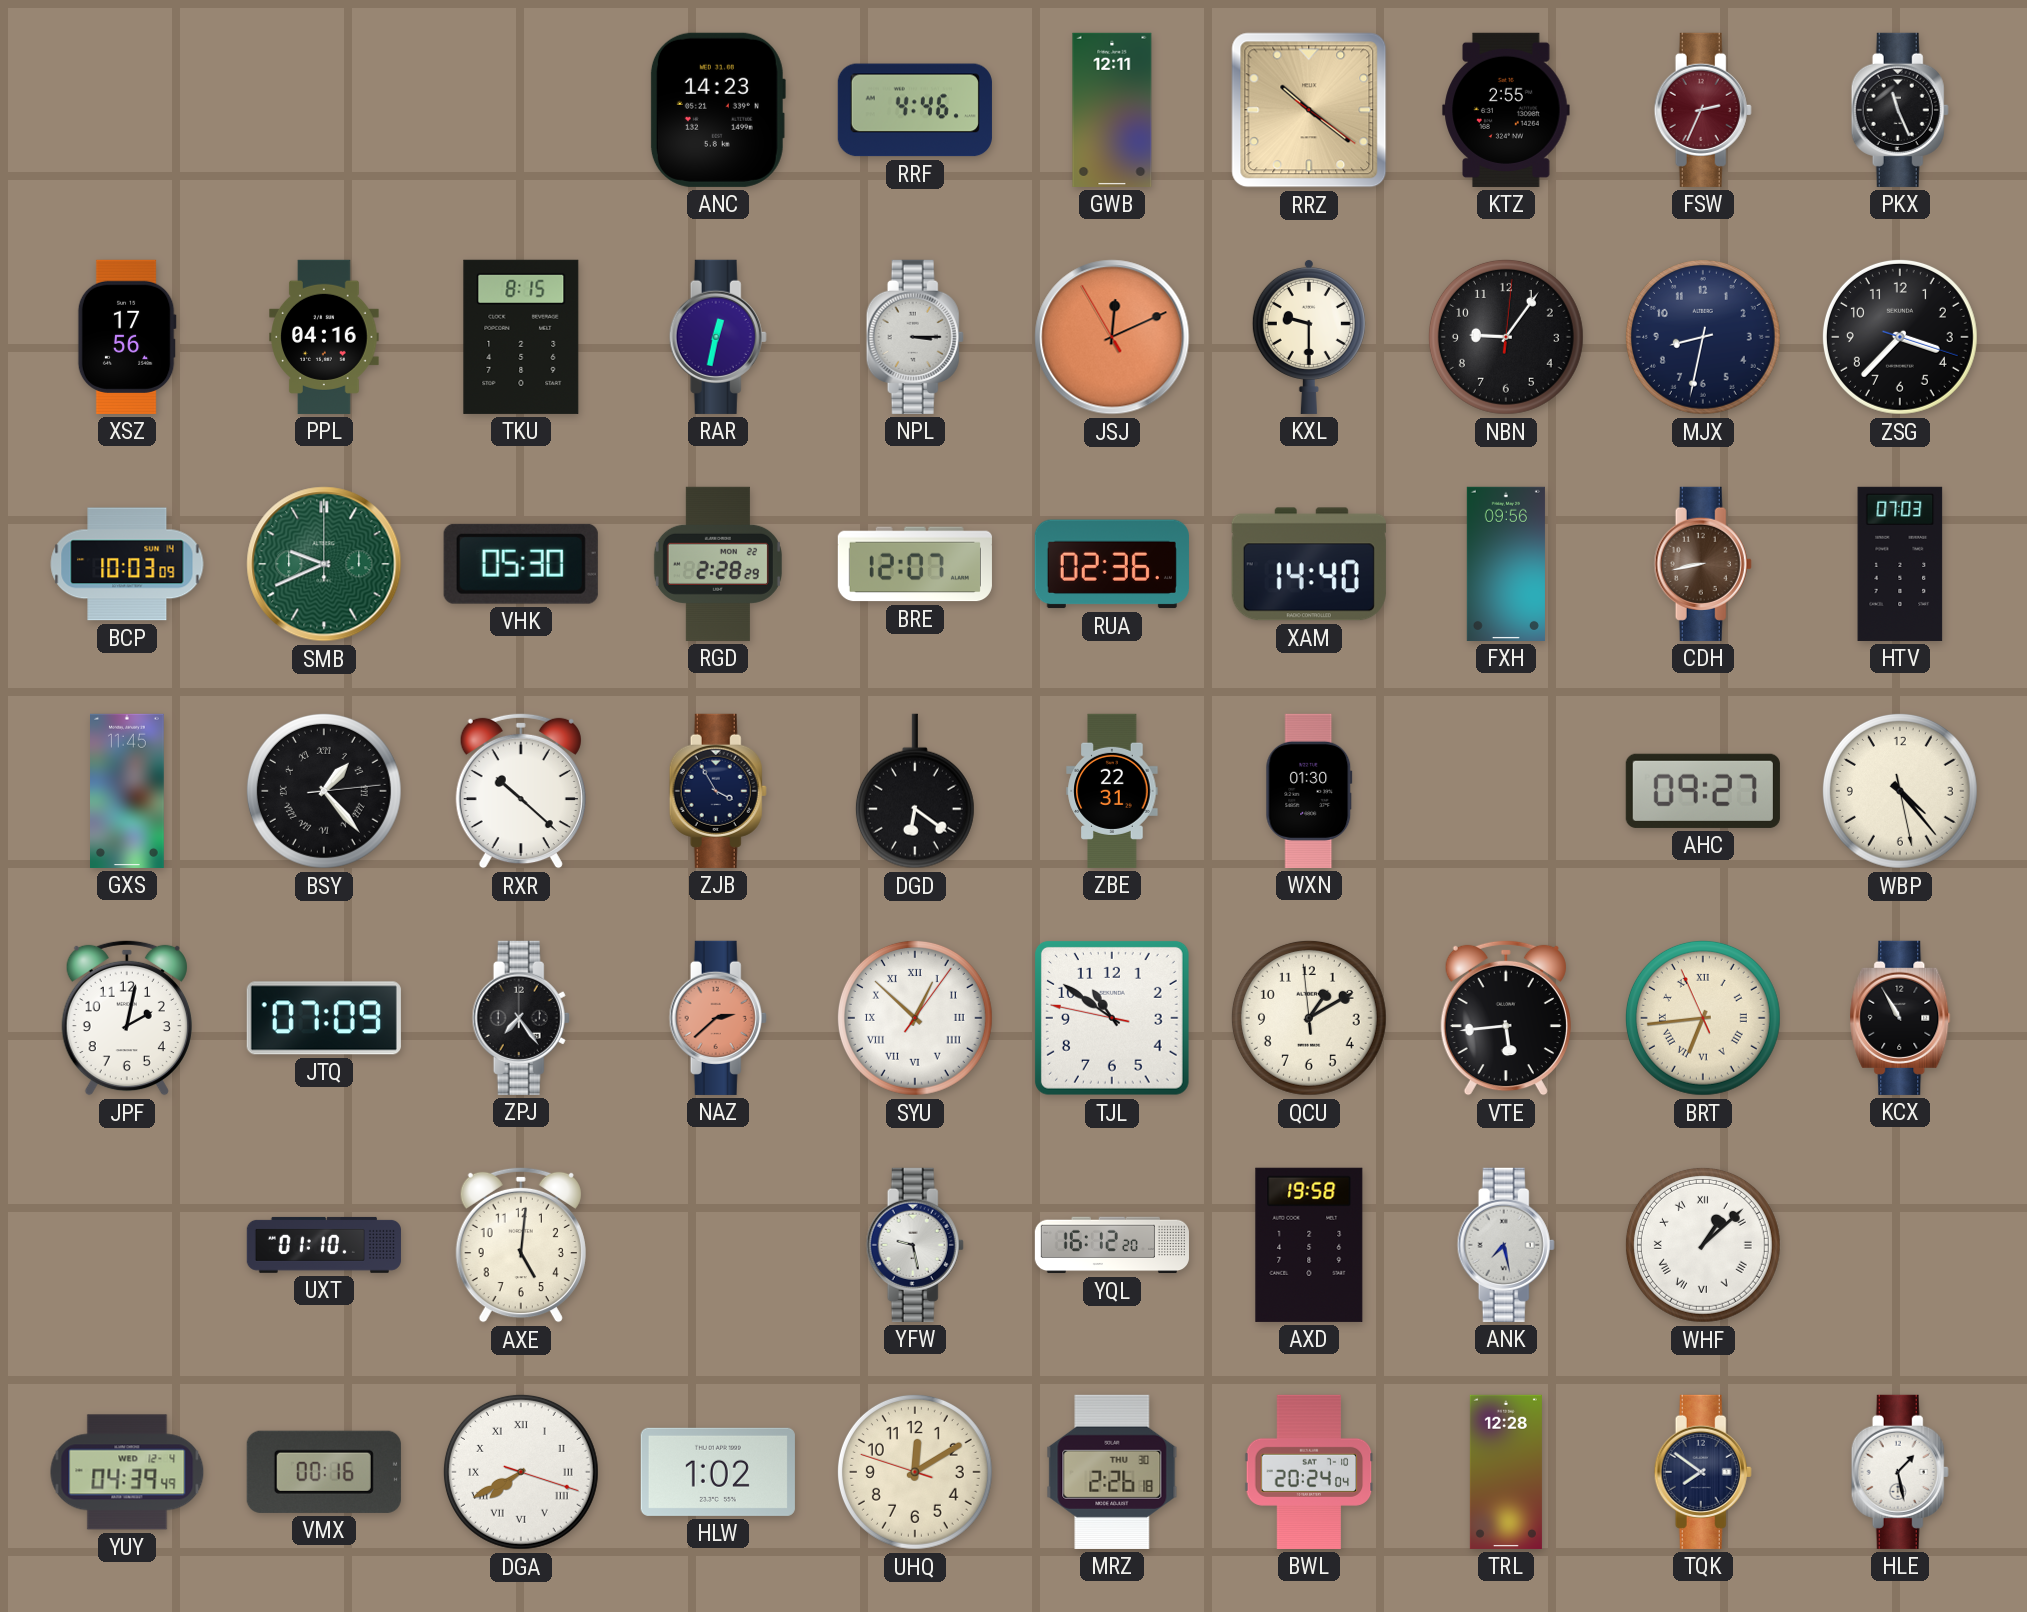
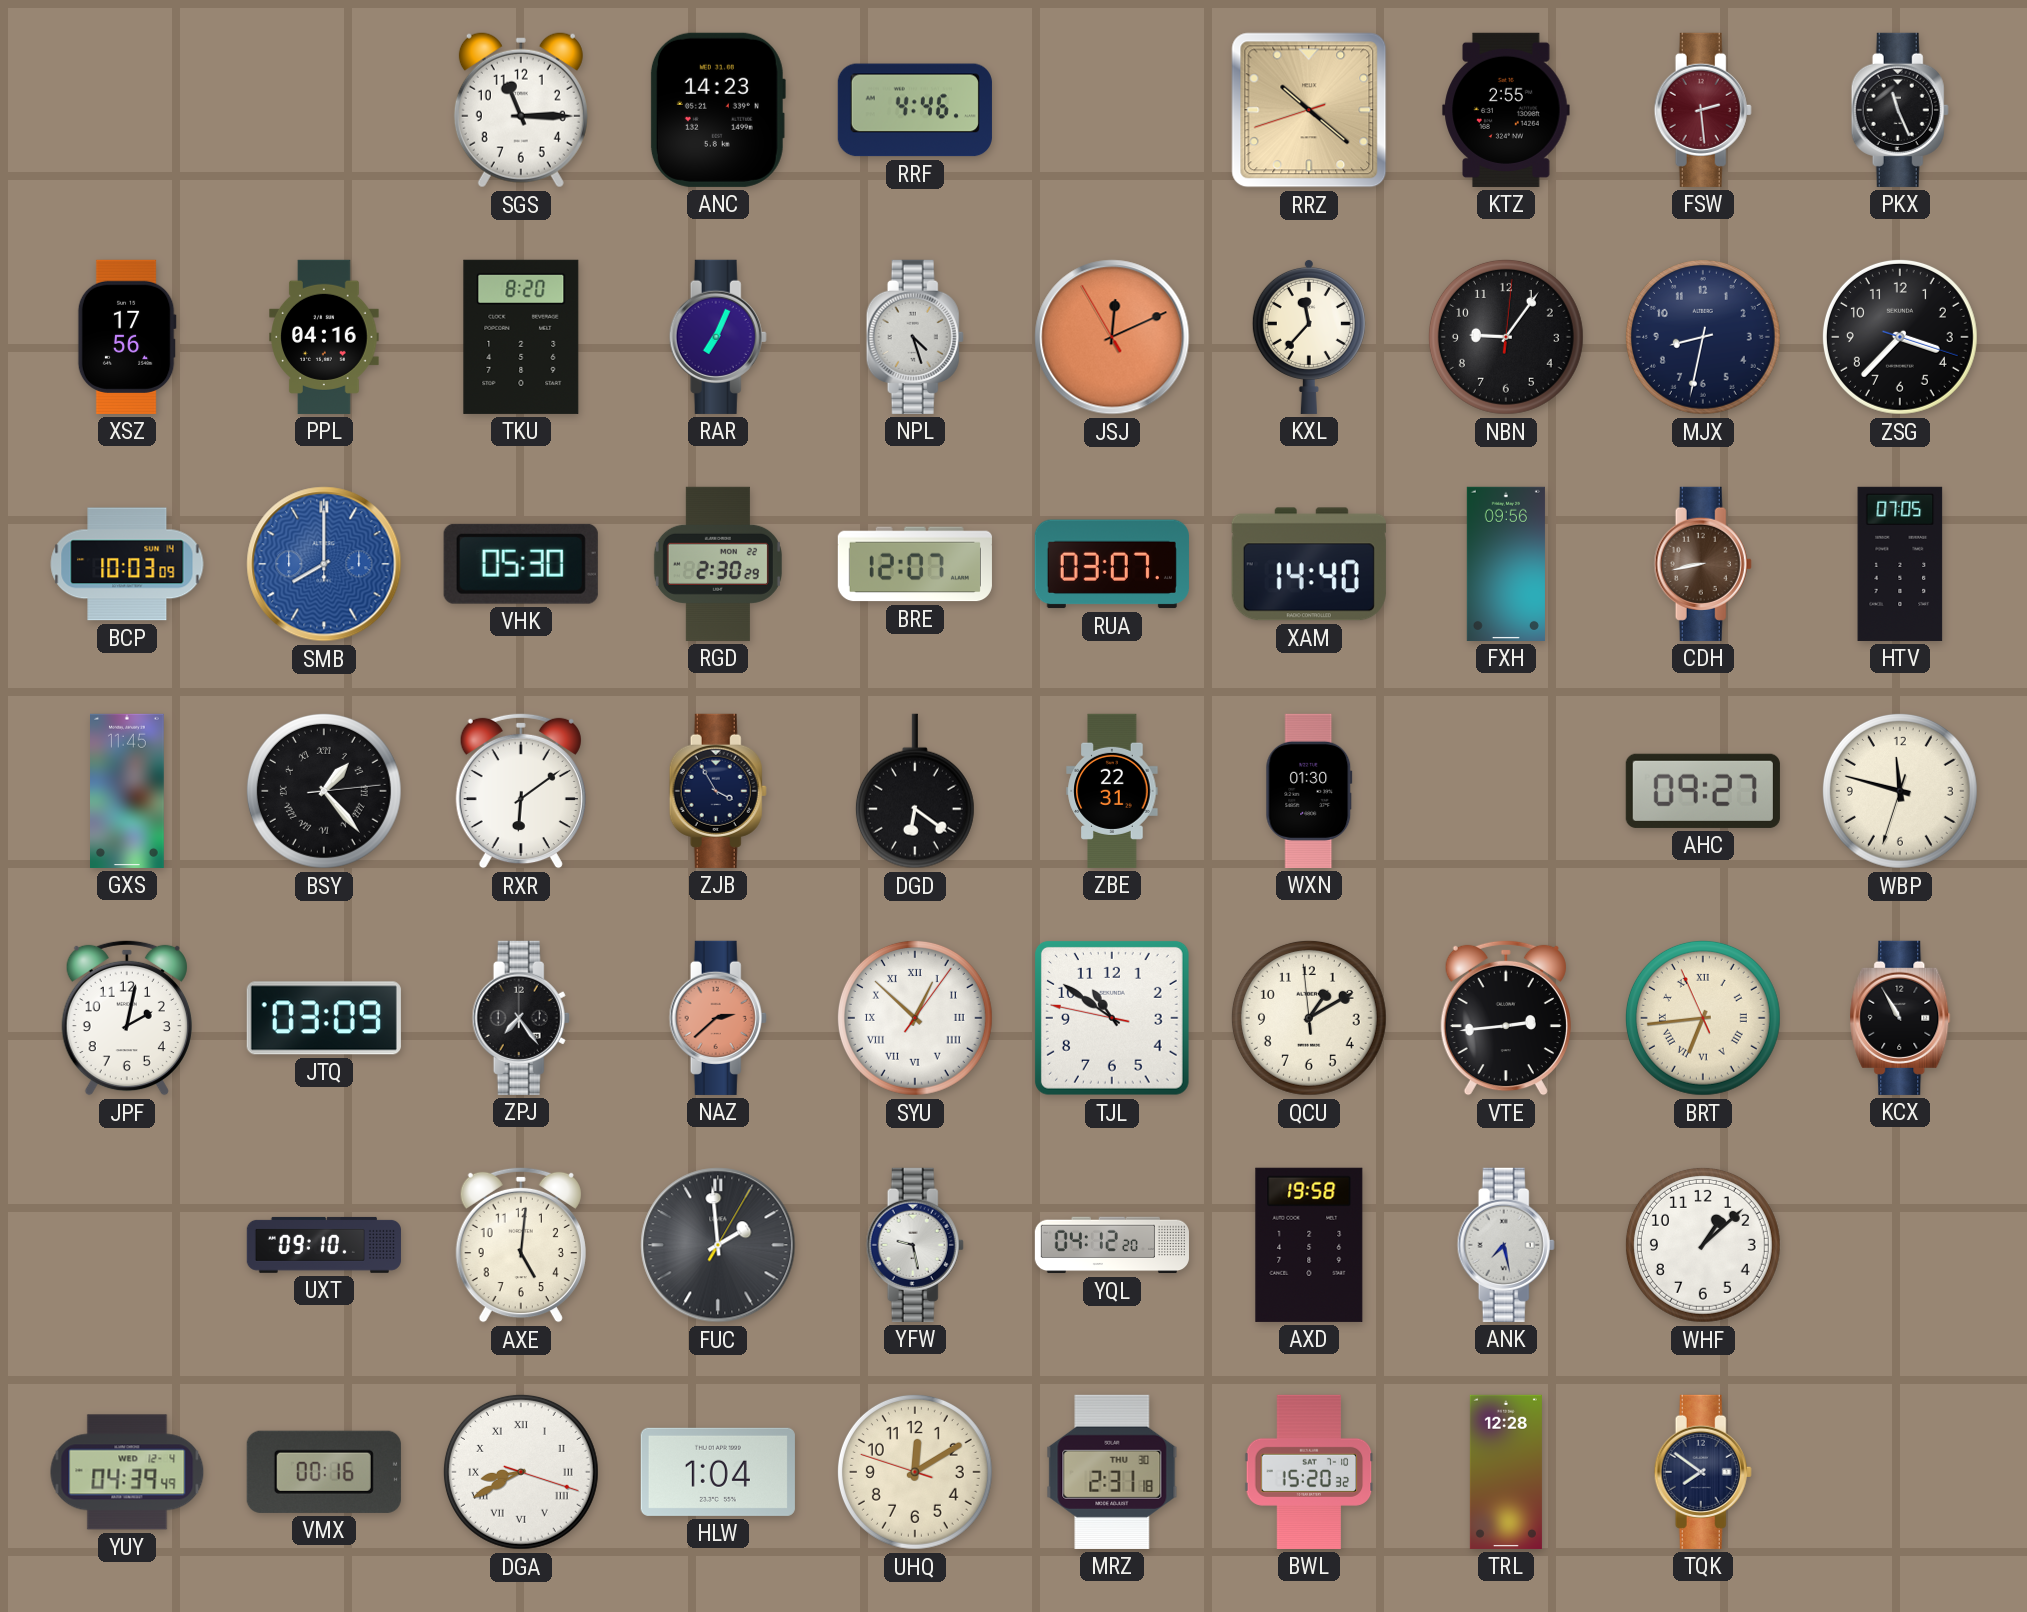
SGS: none -> 11:15 (521, 110)
GWB: 12:11 -> none (1112, 110)
RRZ: 10:21:21 -> 10:21:42 (1309, 110)
FSW: 2:34 -> 2:29 (1703, 110)
TKU: 8:15 -> 8:20 (521, 337)
RAR: 12:32 -> 7:04 (718, 337)
NPL: 3:15 -> 4:27 (915, 337)
KXL: 9:30 -> 11:37 (1309, 336)
SMB: 9:41 -> 8:00 (324, 564)
SMB dial: green -> blue (324, 564)
RGD: 2:28 -> 2:30 (718, 564)
RUA: 02:36 -> 03:07 (1112, 564)
HTV: 07:03 -> 07:05 (1900, 564)
RXR: 10:22 -> 6:09 (521, 791)
WBP: 4:23 -> 11:47 (1900, 791)
JTQ: 07:09 -> 03:09 (324, 1018)
VTE: 5:44 -> 2:44 (1506, 1018)
UXT: 01:10 -> 09:10 (324, 1245)
FUC: none -> 1:59 (718, 1245)
YQL: 16:12 -> 04:12 (1112, 1245)
WHF numerals: Roman -> Arabic (1703, 1245)
DGA: 7:40 -> 8:40 (521, 1472)
HLW: 1:02 -> 1:04 (718, 1472)
MRZ: 2:26 -> 2:31 (1112, 1472)
BWL: 20:24 -> 15:20 (1309, 1472)
HLE: 1:28 -> none (1900, 1472)
